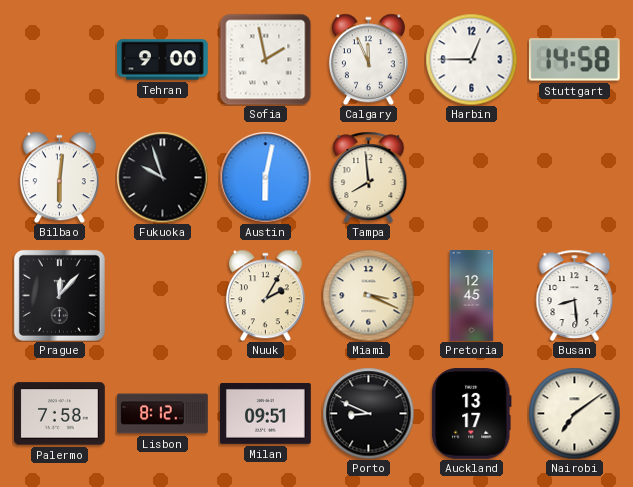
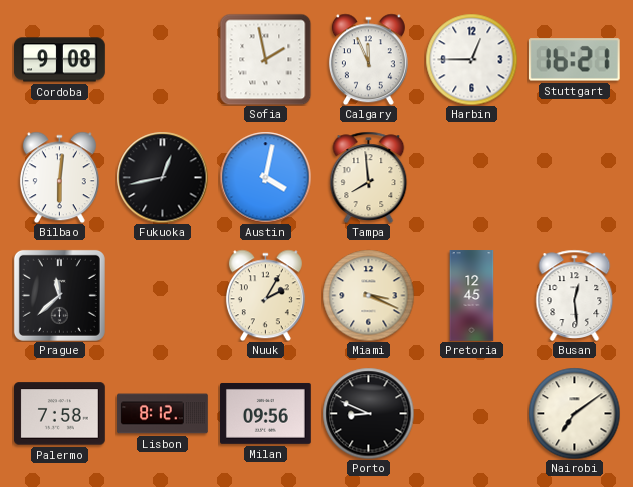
Cordoba: none -> 9:08 (60, 60)
Tehran: 9:00 -> none (163, 60)
Stuttgart: 14:58 -> 16:21 (574, 60)
Fukuoka: 9:57 -> 12:43 (162, 177)
Austin: 6:02 -> 4:02 (265, 177)
Prague: 12:07 -> 11:38 (59, 295)
Busan: 8:29 -> 12:29 (575, 295)
Milan: 09:51 -> 09:56 (266, 413)
Auckland: 13:17 -> none (472, 414)
